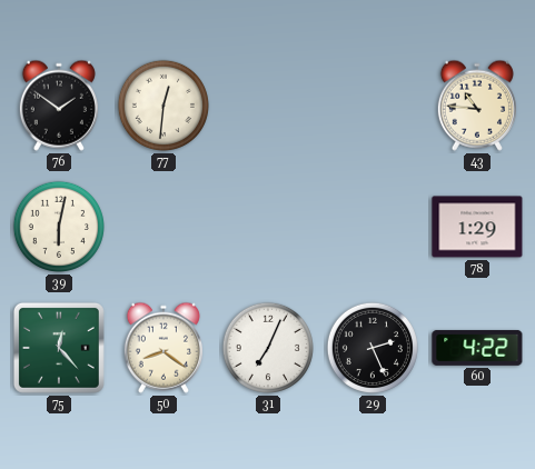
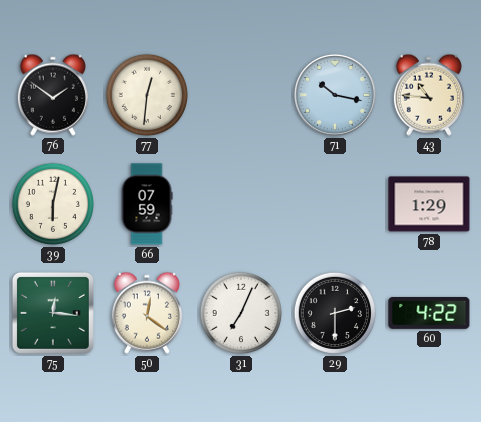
71: none -> 10:17 (335, 95)
66: none -> 07:59 (147, 204)
75: 12:23 -> 12:16 (53, 313)
50: 8:21 -> 12:21 (147, 313)
29: 2:26 -> 2:30 (335, 313)
